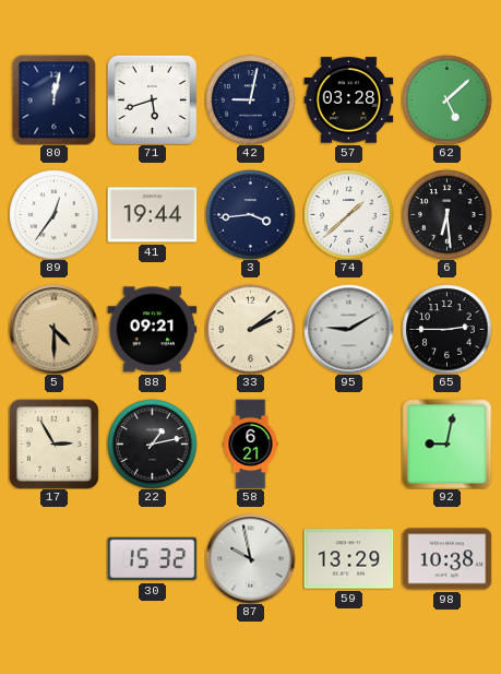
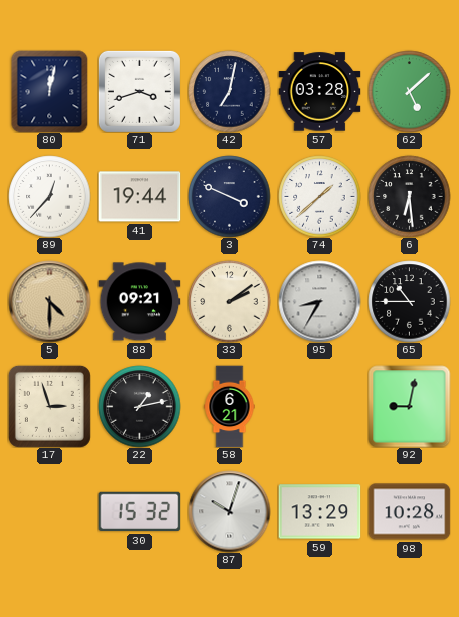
71: 5:42 -> 3:42 (139, 91)
42: 9:02 -> 7:02 (229, 91)
89: 12:36 -> 12:37 (49, 196)
3: 3:44 -> 3:49 (229, 196)
95: 9:10 -> 8:35 (319, 301)
65: 2:45 -> 10:45 (409, 301)
17: 2:55 -> 2:57 (49, 406)
87: 9:58 -> 10:03 (229, 511)
98: 10:38 -> 10:28 (409, 512)
